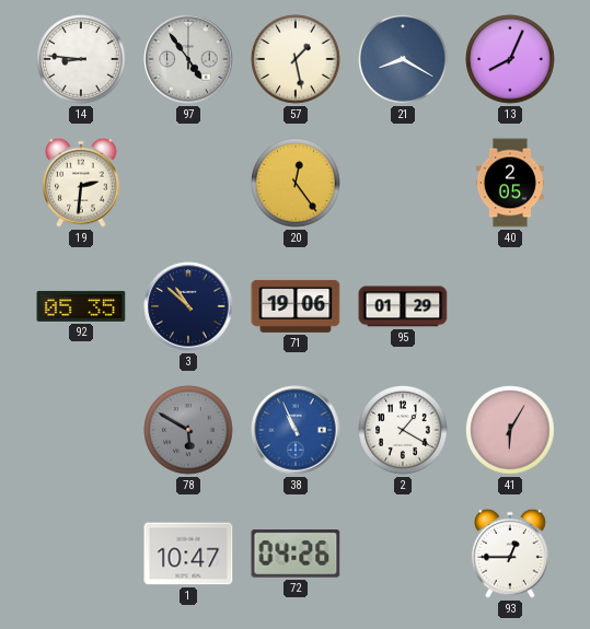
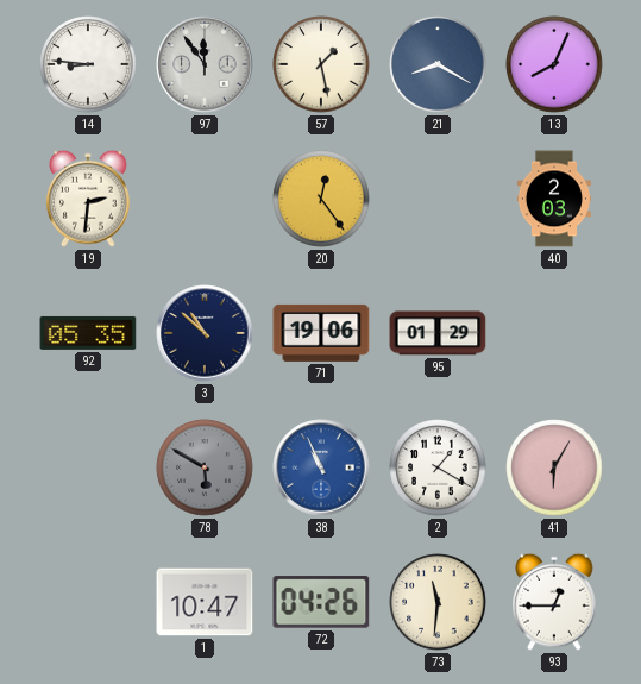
97: 4:54 -> 11:54 (205, 64)
40: 2:05 -> 2:03 (553, 199)
73: none -> 11:31 (438, 602)
